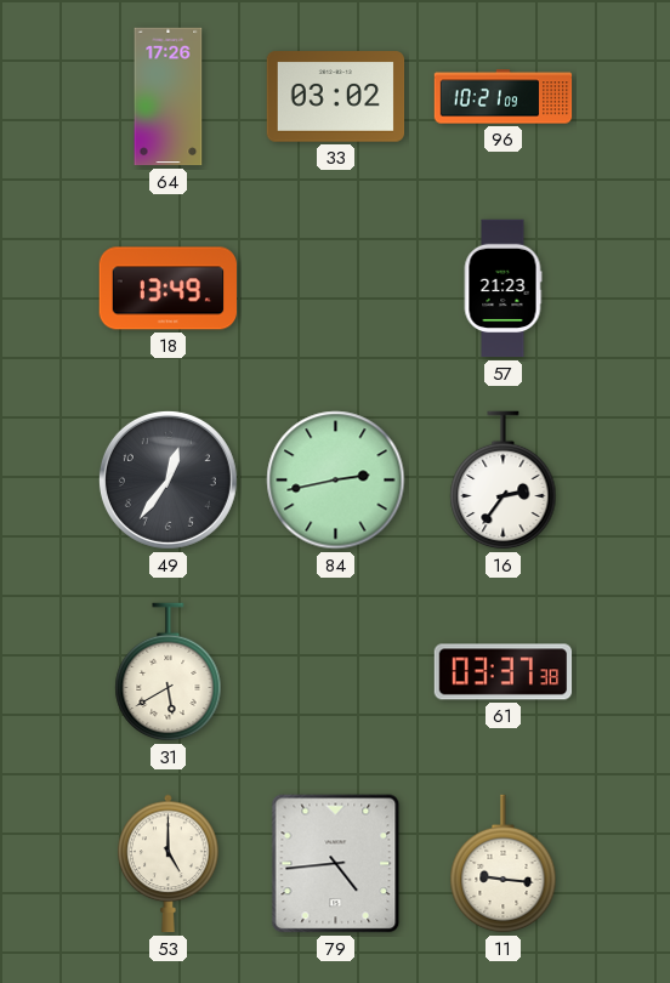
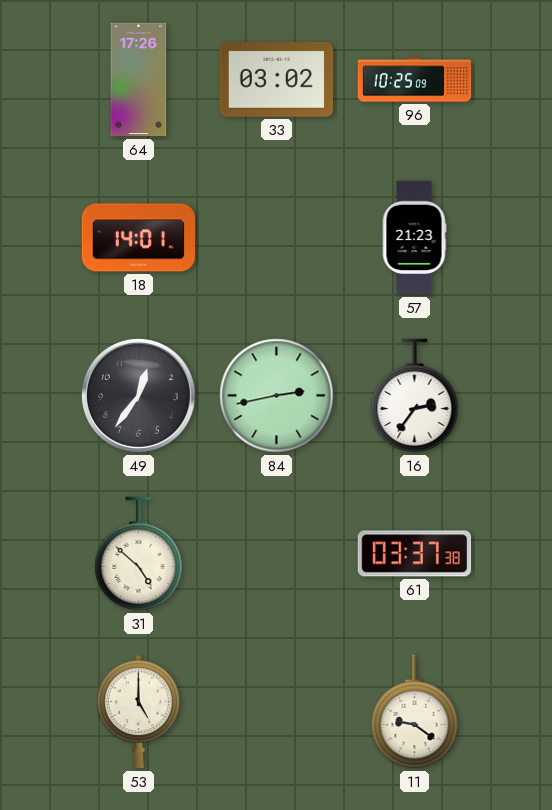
96: 10:21 -> 10:25 (415, 80)
18: 13:49 -> 14:01 (139, 238)
31: 5:40 -> 4:52 (139, 554)
79: 4:44 -> none (336, 864)
11: 9:16 -> 9:21 (415, 712)
